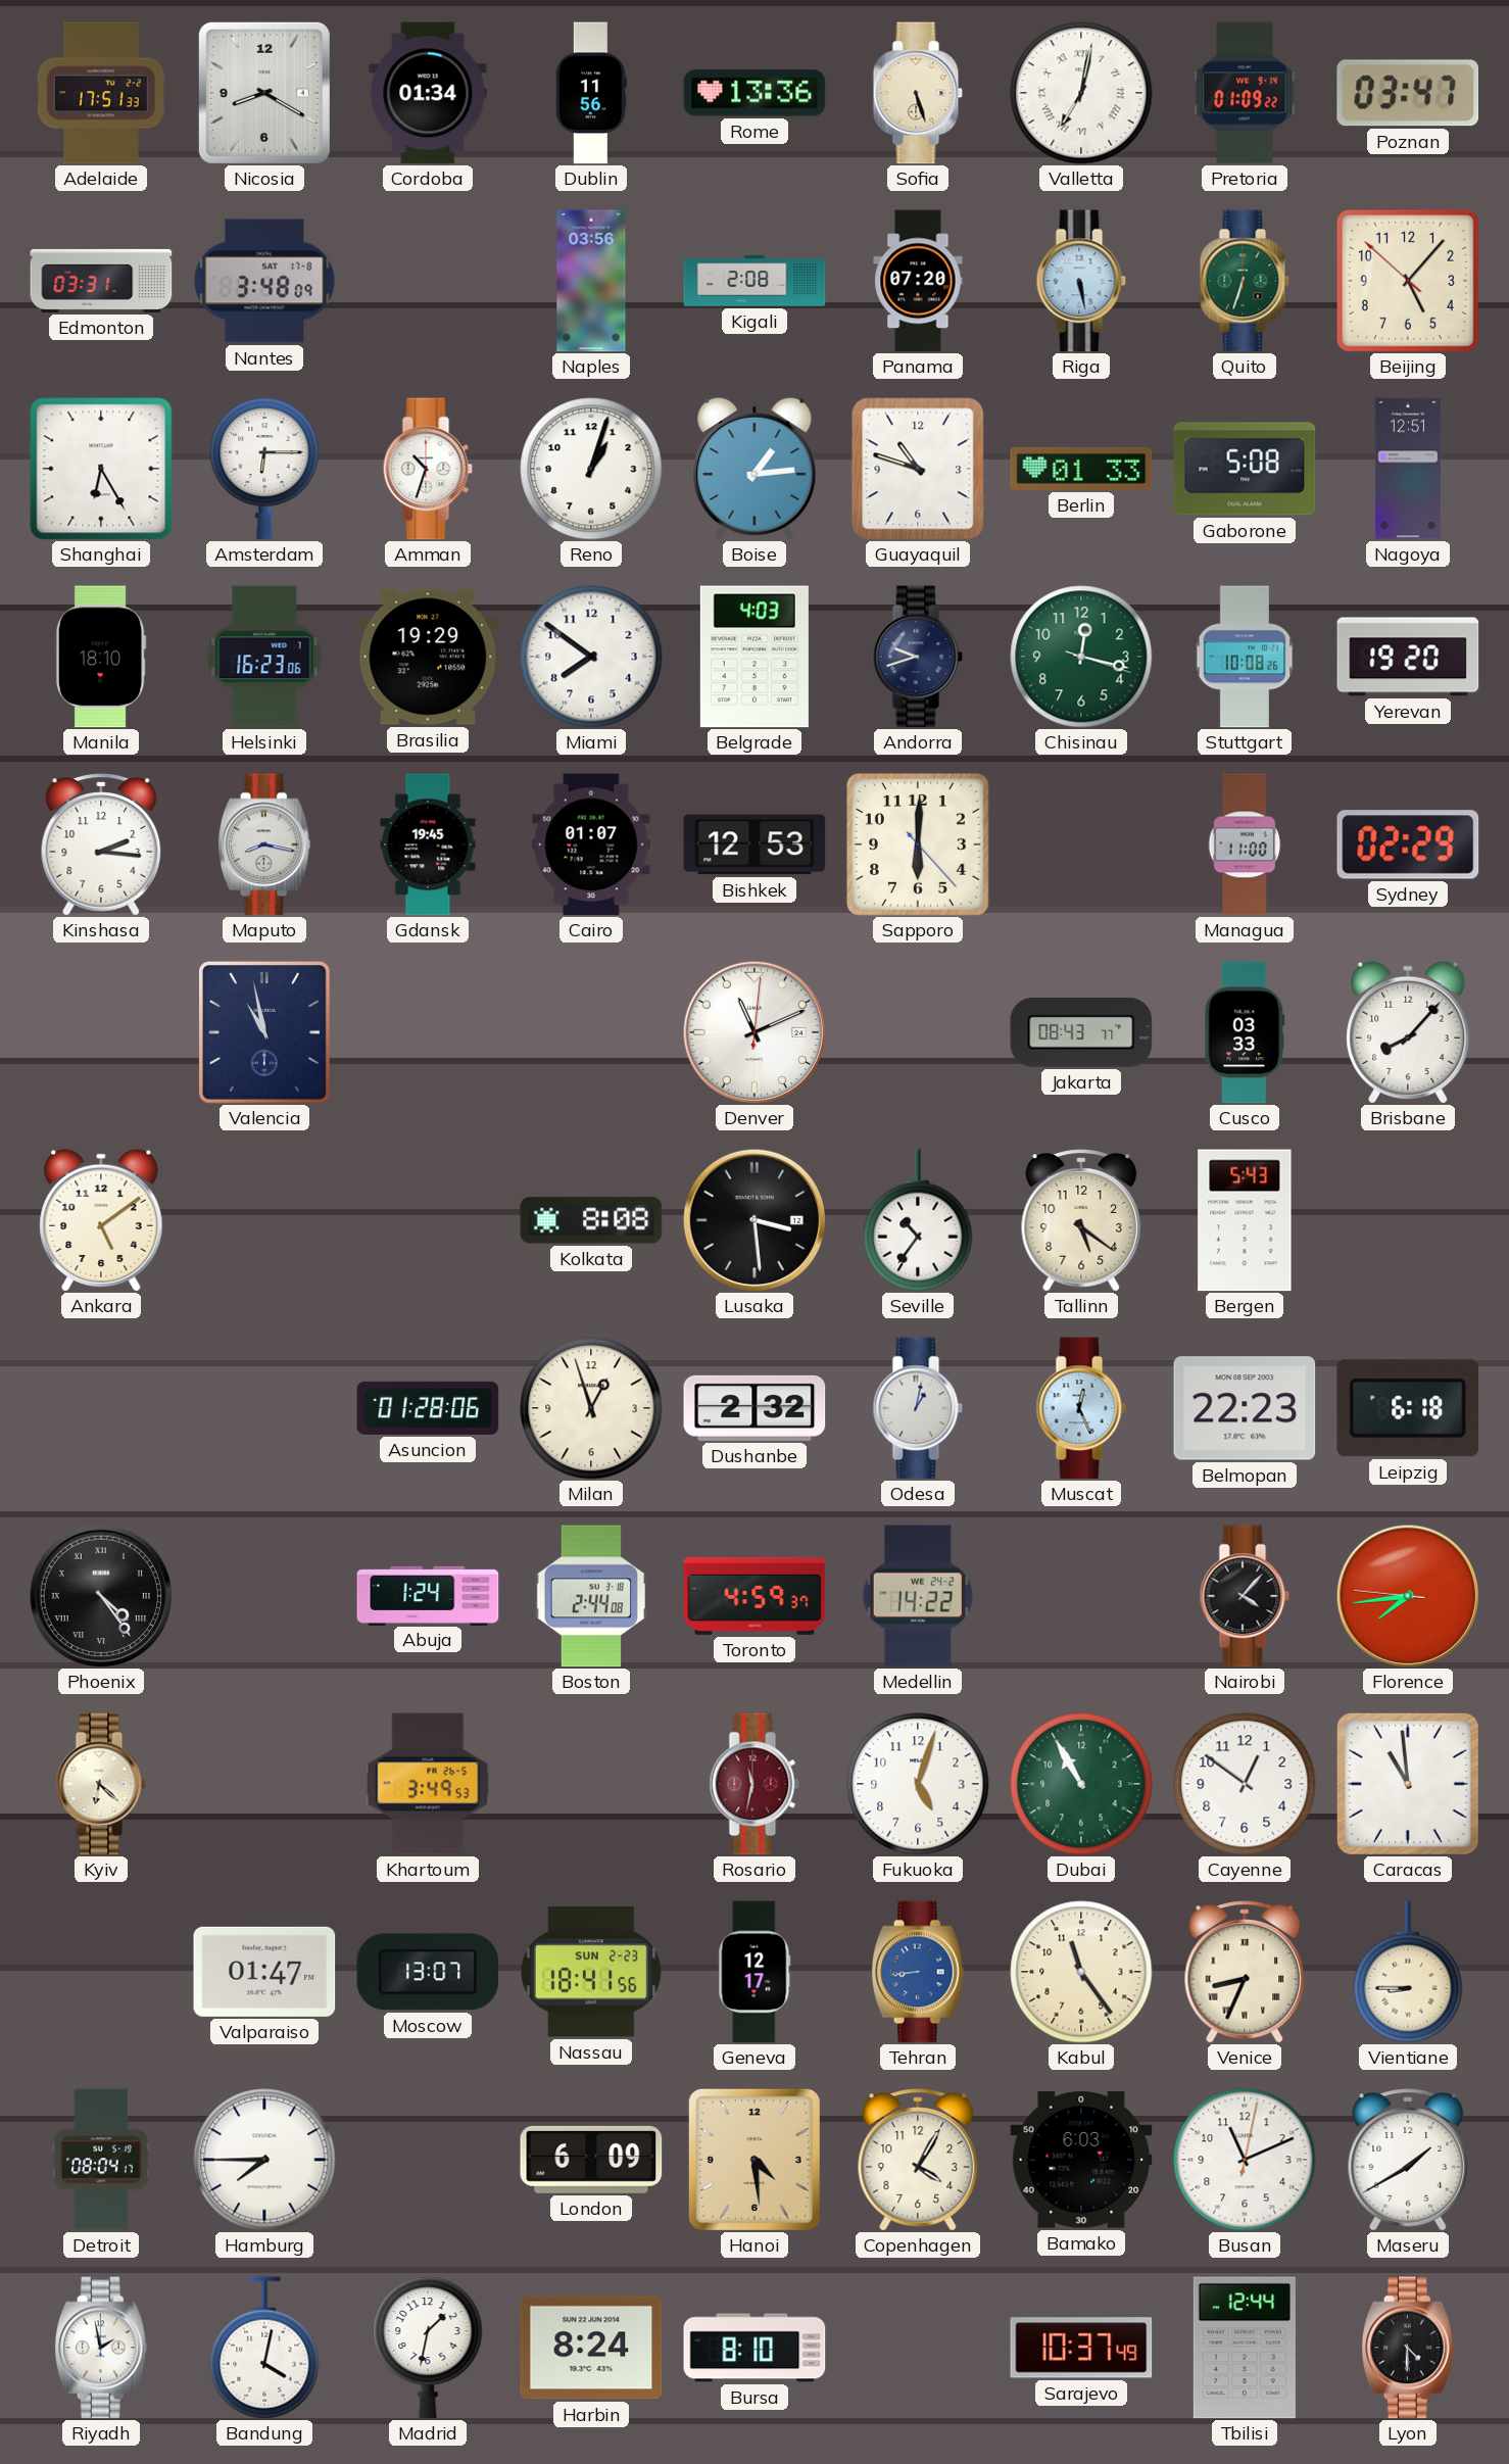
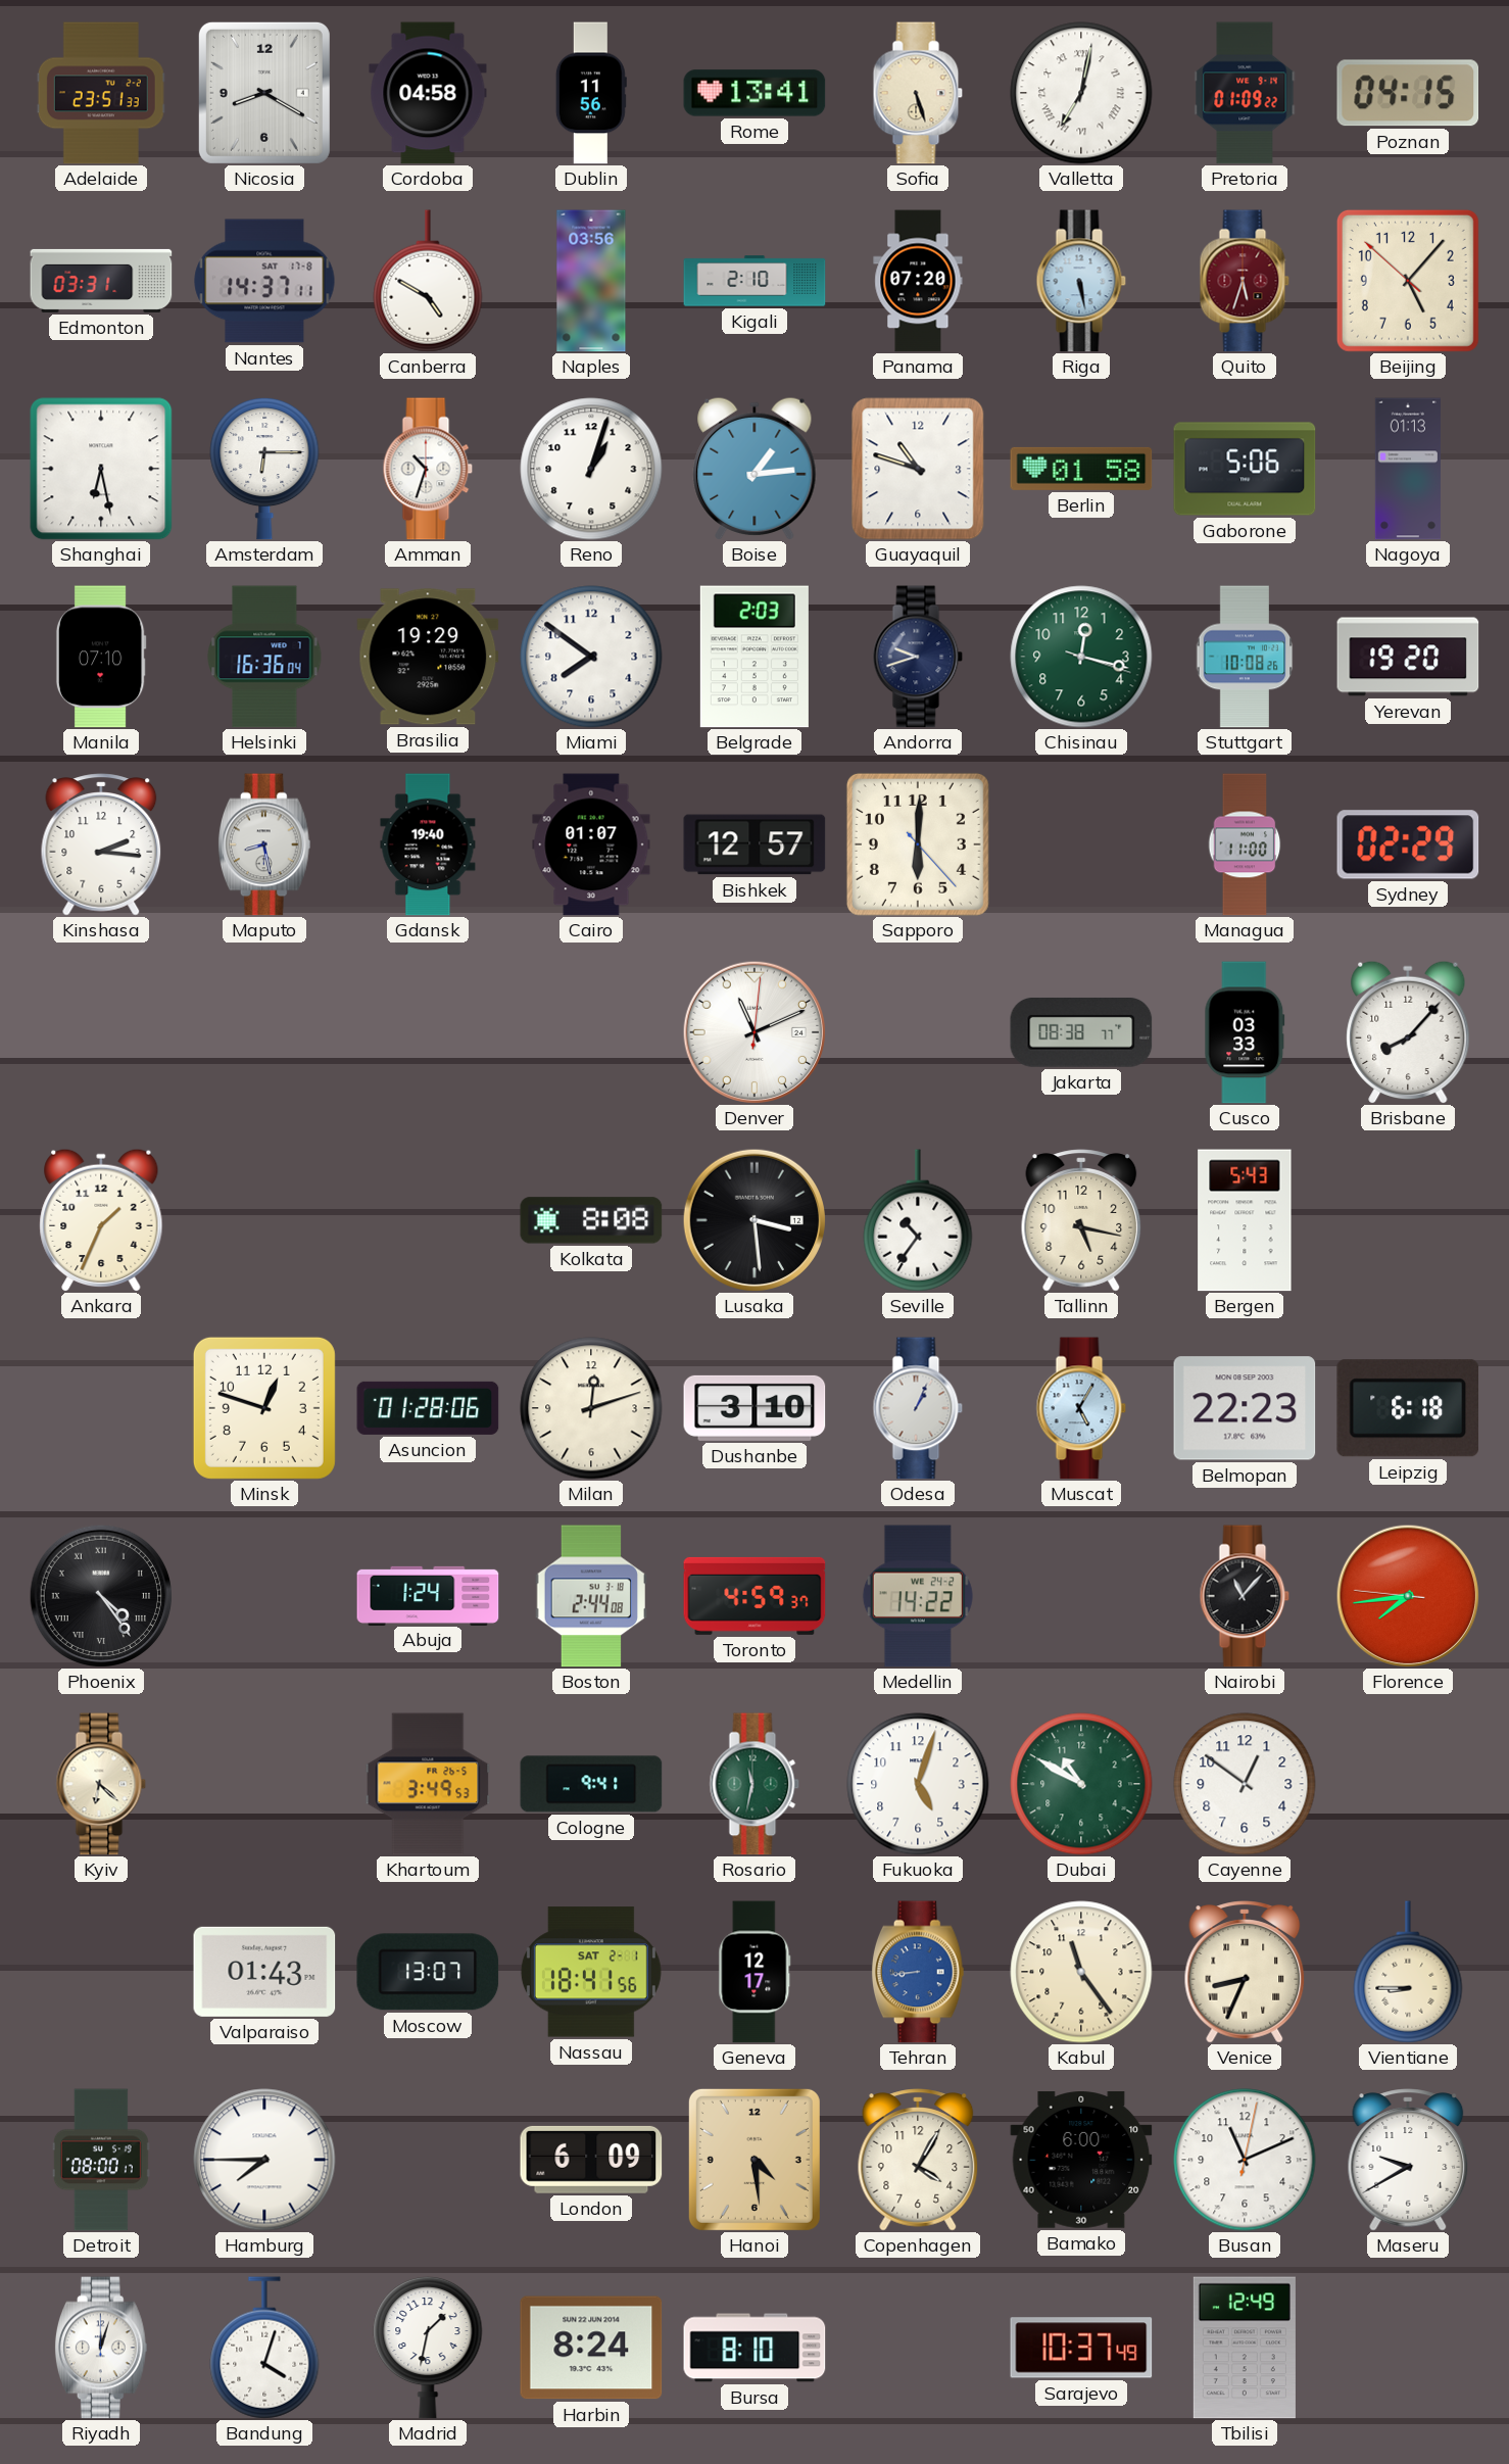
Adelaide: 17:51 -> 23:51 (101, 93)
Cordoba: 01:34 -> 04:58 (428, 93)
Rome: 13:36 -> 13:41 (754, 93)
Poznan: 03:47 -> 04:15 (1408, 93)
Nantes: 3:48 -> 14:37 (264, 281)
Canberra: none -> 4:50 (428, 281)
Kigali: 2:08 -> 2:10 (754, 281)
Quito: 6:33 -> 5:33 (1245, 281)
Quito dial: green -> burgundy (1245, 281)
Shanghai: 6:25 -> 6:28 (101, 469)
Berlin: 01:33 -> 01:58 (1081, 469)
Gaborone: 5:08 -> 5:06 (1245, 469)
Nagoya: 12:51 -> 01:13 (1408, 469)
Manila: 18:10 -> 07:10 (101, 657)
Helsinki: 16:23 -> 16:36 (264, 657)
Belgrade: 4:03 -> 2:03 (754, 657)
Maputo: 8:17 -> 8:28 (264, 844)
Gdansk: 19:45 -> 19:40 (428, 844)
Bishkek: 12:53 -> 12:57 (754, 844)
Valencia: 10:58 -> none (264, 1032)
Jakarta: 08:43 -> 08:38 (1081, 1032)
Ankara: 5:09 -> 1:34 (101, 1220)
Tallinn: 5:21 -> 5:17 (1081, 1220)
Minsk: none -> 12:48 (264, 1408)
Milan: 12:57 -> 12:12 (591, 1408)
Dushanbe: 2:32 -> 3:10 (754, 1408)
Odesa: 1:02 -> 1:04 (918, 1408)
Muscat: 12:26 -> 5:05 (1081, 1408)
Nairobi: 4:07 -> 11:07 (1245, 1596)
Cologne: none -> 9:41 (591, 1784)
Rosario dial: burgundy -> green (754, 1784)
Dubai: 10:55 -> 10:50 (1081, 1784)
Caracas: 10:59 -> none (1408, 1784)
Valparaiso: 01:47 -> 01:43 (264, 1972)
Nassau date: SUN 2-23 -> SAT 2-1 (591, 1972)
Detroit: 08:04 -> 08:00 (101, 2160)
Bamako: 6:03 -> 6:00 (1081, 2160)
Maseru: 1:40 -> 9:40 (1408, 2160)
Riyadh: 1:58 -> 12:03 (101, 2348)
Bandung: 4:02 -> 4:03 (264, 2348)
Tbilisi: 12:44 -> 12:49 (1245, 2348)
Lyon: 4:30 -> none (1408, 2348)
